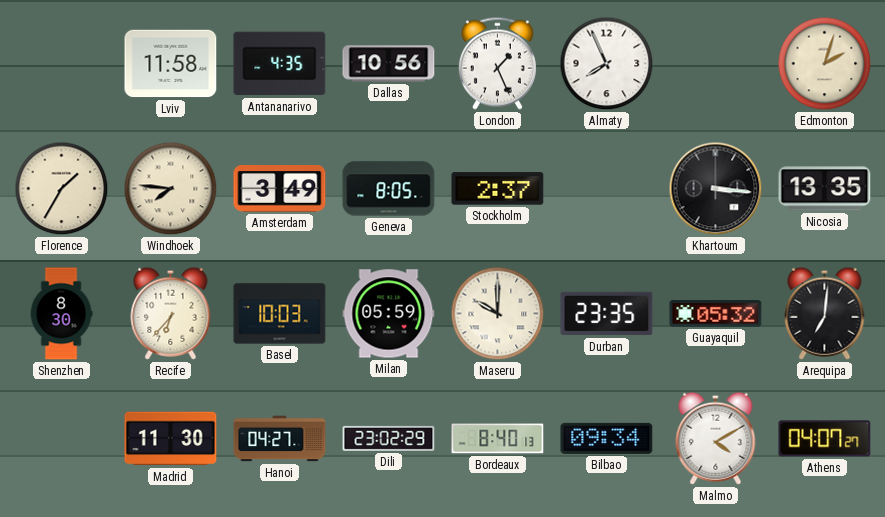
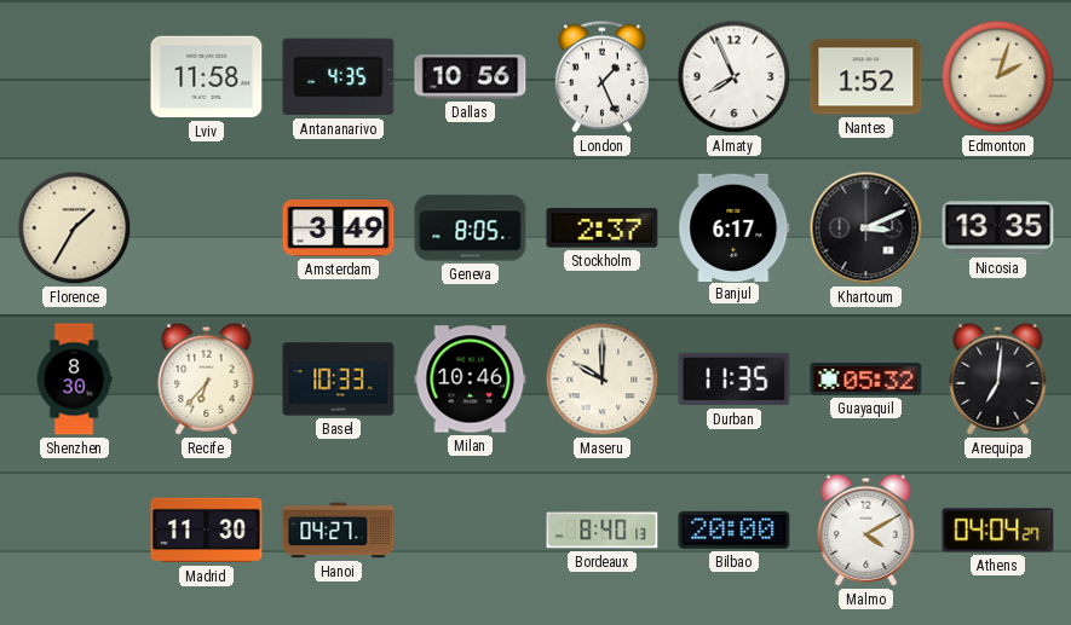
Nantes: none -> 1:52 (866, 77)
Windhoek: 7:46 -> none (171, 189)
Banjul: none -> 6:17 (735, 227)
Khartoum: 3:16 -> 3:11 (866, 228)
Basel: 10:03 -> 10:33 (339, 380)
Milan: 05:59 -> 10:46 (471, 380)
Durban: 23:35 -> 11:35 (735, 380)
Dili: 23:02 -> none (389, 438)
Bilbao: 09:34 -> 20:00 (735, 529)
Athens: 04:07 -> 04:04 (998, 531)
